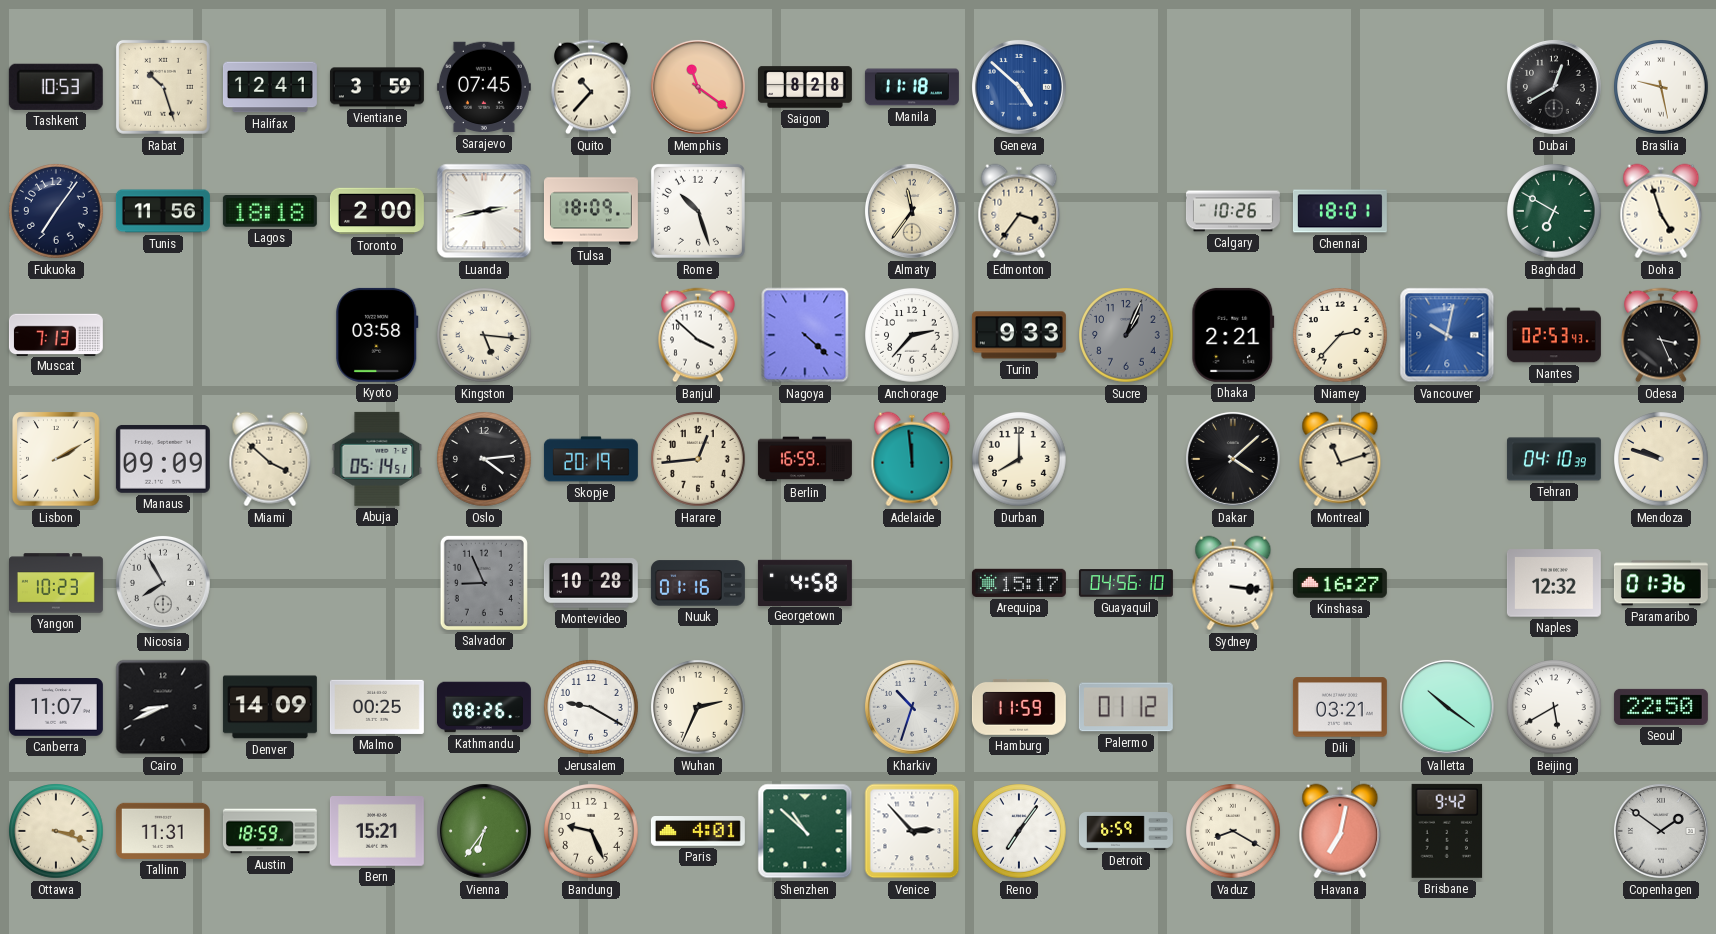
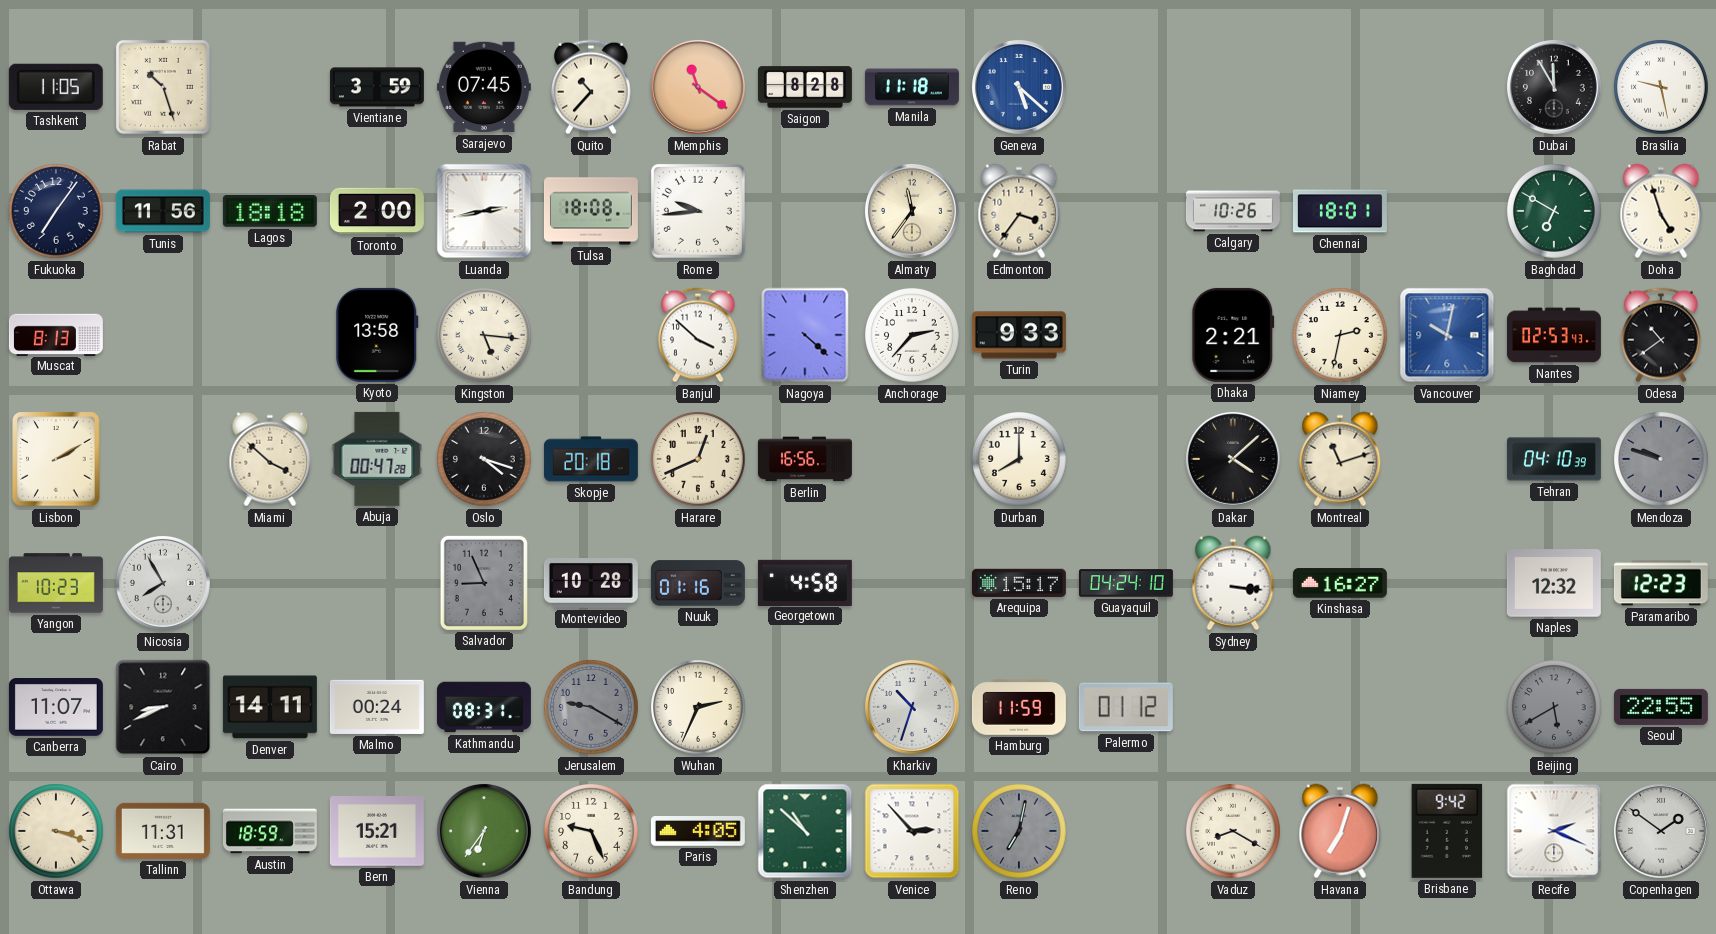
Tashkent: 10:53 -> 11:05 (56, 87)
Halifax: 12:41 -> none (270, 87)
Geneva: 4:52 -> 5:22 (1019, 87)
Dubai: 12:40 -> 11:55 (1554, 87)
Tulsa: 18:09 -> 18:08 (591, 211)
Rome: 10:27 -> 9:44 (698, 211)
Muscat: 7:13 -> 8:13 (56, 334)
Kyoto: 03:58 -> 13:58 (377, 335)
Sucre: 1:04 -> none (1126, 335)
Niamey: 2:37 -> 2:32 (1340, 335)
Odesa: 3:26 -> 10:39 (1661, 335)
Manaus: 09:09 -> none (163, 459)
Abuja: 05:14 -> 00:47 (377, 459)
Oslo: 4:14 -> 4:18 (484, 459)
Skopje: 20:19 -> 20:18 (591, 459)
Harare: 12:44 -> 12:41 (698, 459)
Berlin: 16:59 -> 16:56 (805, 459)
Adelaide: 11:59 -> none (912, 459)
Mendoza dial: cream -> grey (1661, 459)
Guayaquil: 04:56 -> 04:24 (1126, 583)
Paramaribo: 01:36 -> 12:23 (1661, 583)
Denver: 14:09 -> 14:11 (270, 707)
Malmo: 00:25 -> 00:24 (377, 707)
Kathmandu: 08:26 -> 08:31 (484, 707)
Jerusalem dial: white -> grey (591, 707)
Dili: 03:21 -> none (1340, 707)
Valletta: 10:21 -> none (1447, 707)
Beijing dial: white -> grey (1554, 707)
Seoul: 22:50 -> 22:55 (1661, 707)
Paris: 4:01 -> 4:05 (698, 831)
Reno: 7:06 -> 7:02 (1019, 831)
Reno dial: white -> grey (1019, 831)
Detroit: 6:59 -> none (1126, 832)
Havana: 7:02 -> 7:03 (1340, 831)
Recife: none -> 2:19 (1554, 831)
